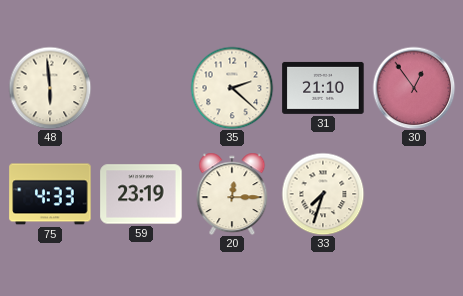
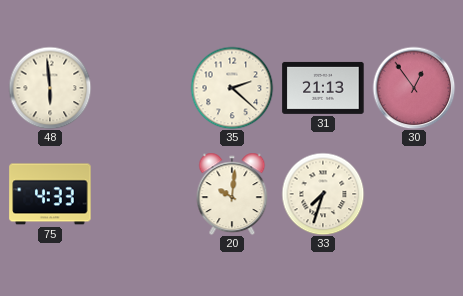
31: 21:10 -> 21:13 (323, 88)
59: 23:19 -> none (141, 194)
20: 12:15 -> 10:01 (232, 194)
